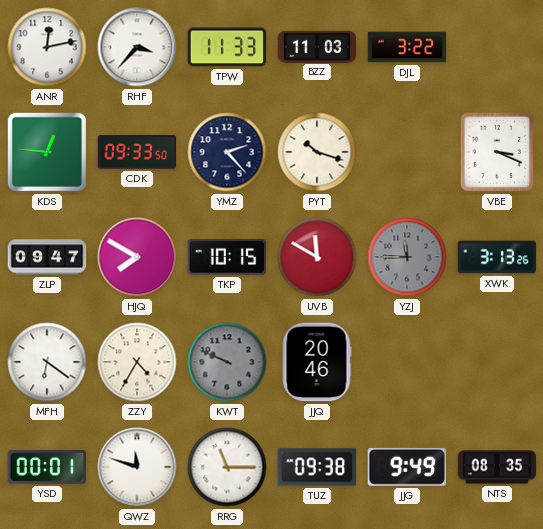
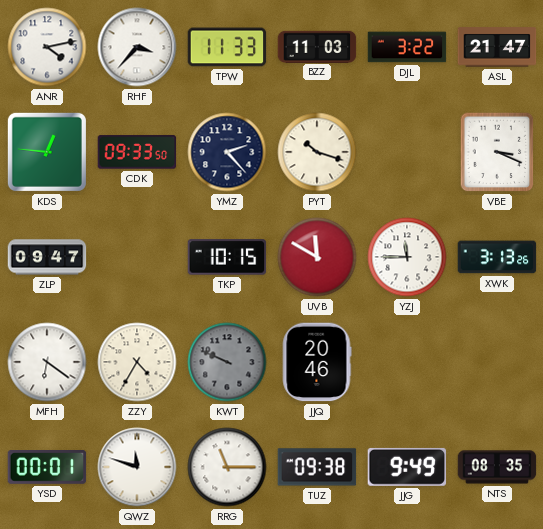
ANR: 12:13 -> 4:13 (47, 47)
ASL: none -> 21:47 (497, 47)
HJQ: 7:50 -> none (137, 257)
YZJ dial: grey -> white (407, 257)
